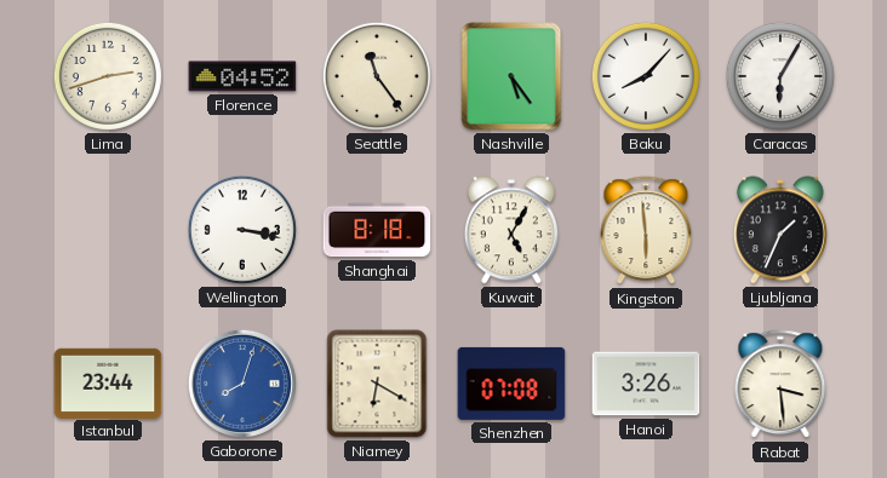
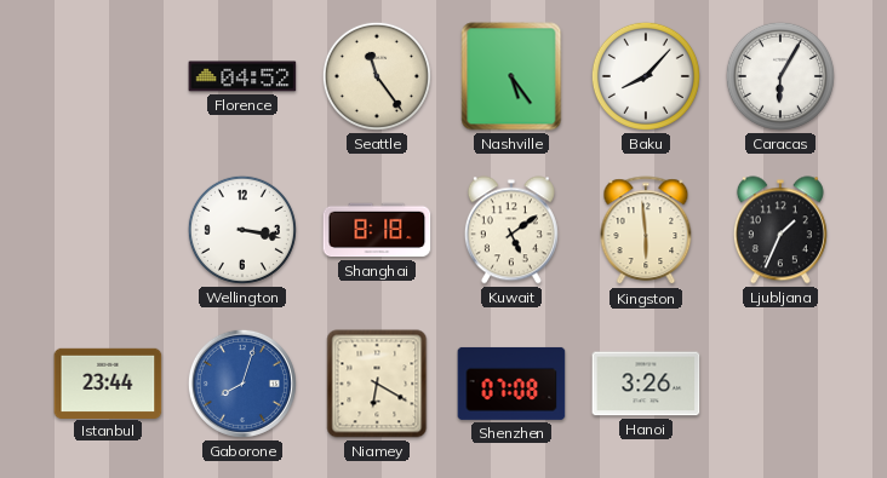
Lima: 2:42 -> none (108, 76)
Kuwait: 5:05 -> 5:09 (511, 230)
Rabat: 3:29 -> none (780, 385)
